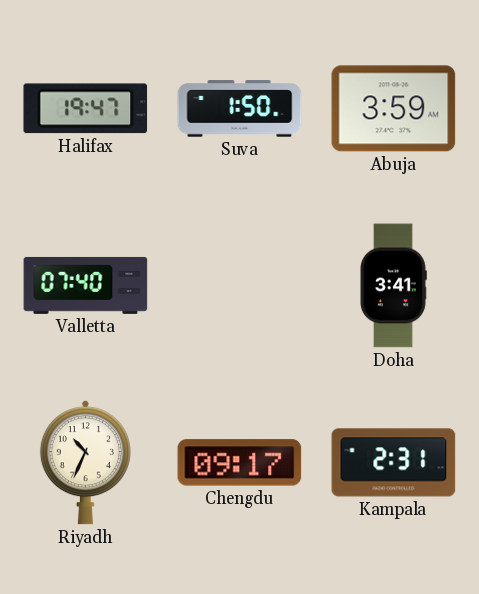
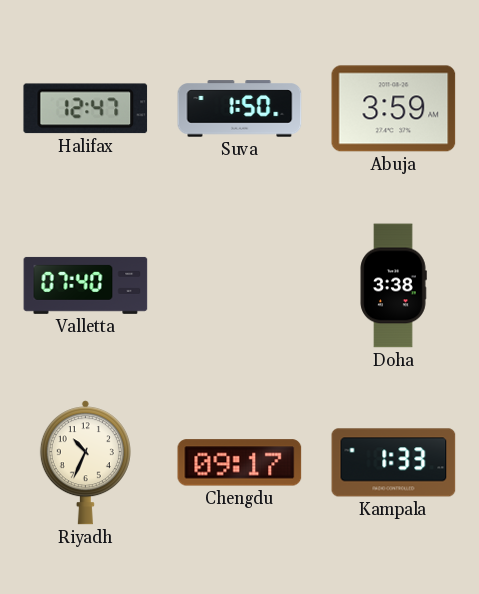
Halifax: 19:47 -> 12:47 (86, 109)
Doha: 3:41 -> 3:38 (393, 286)
Kampala: 2:31 -> 1:33 (394, 463)
